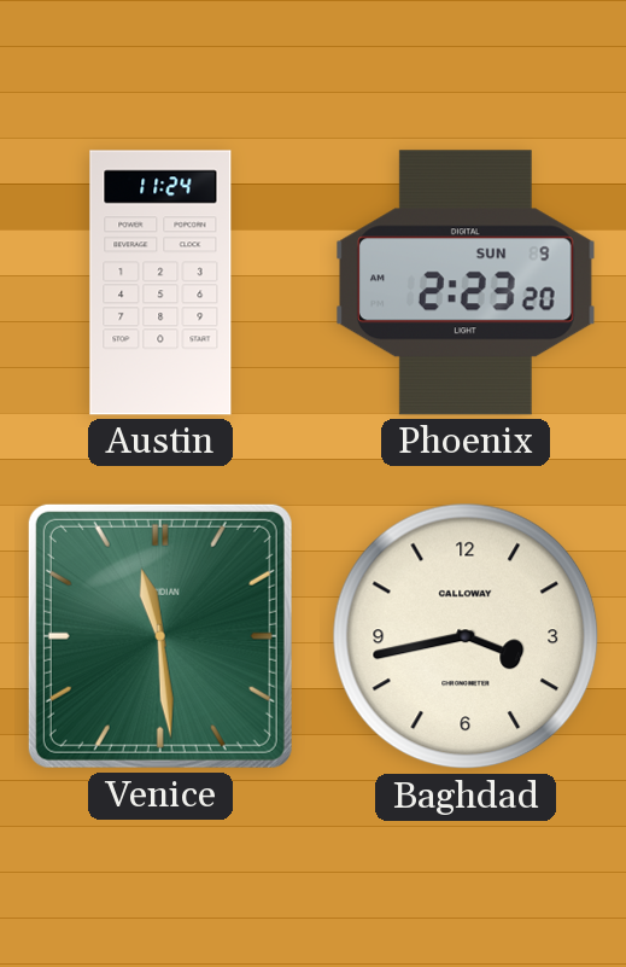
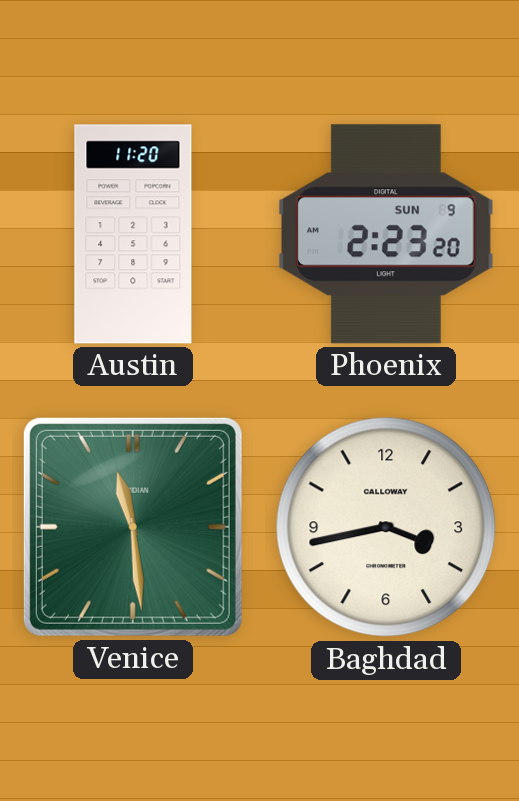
Austin: 11:24 -> 11:20 (133, 234)
